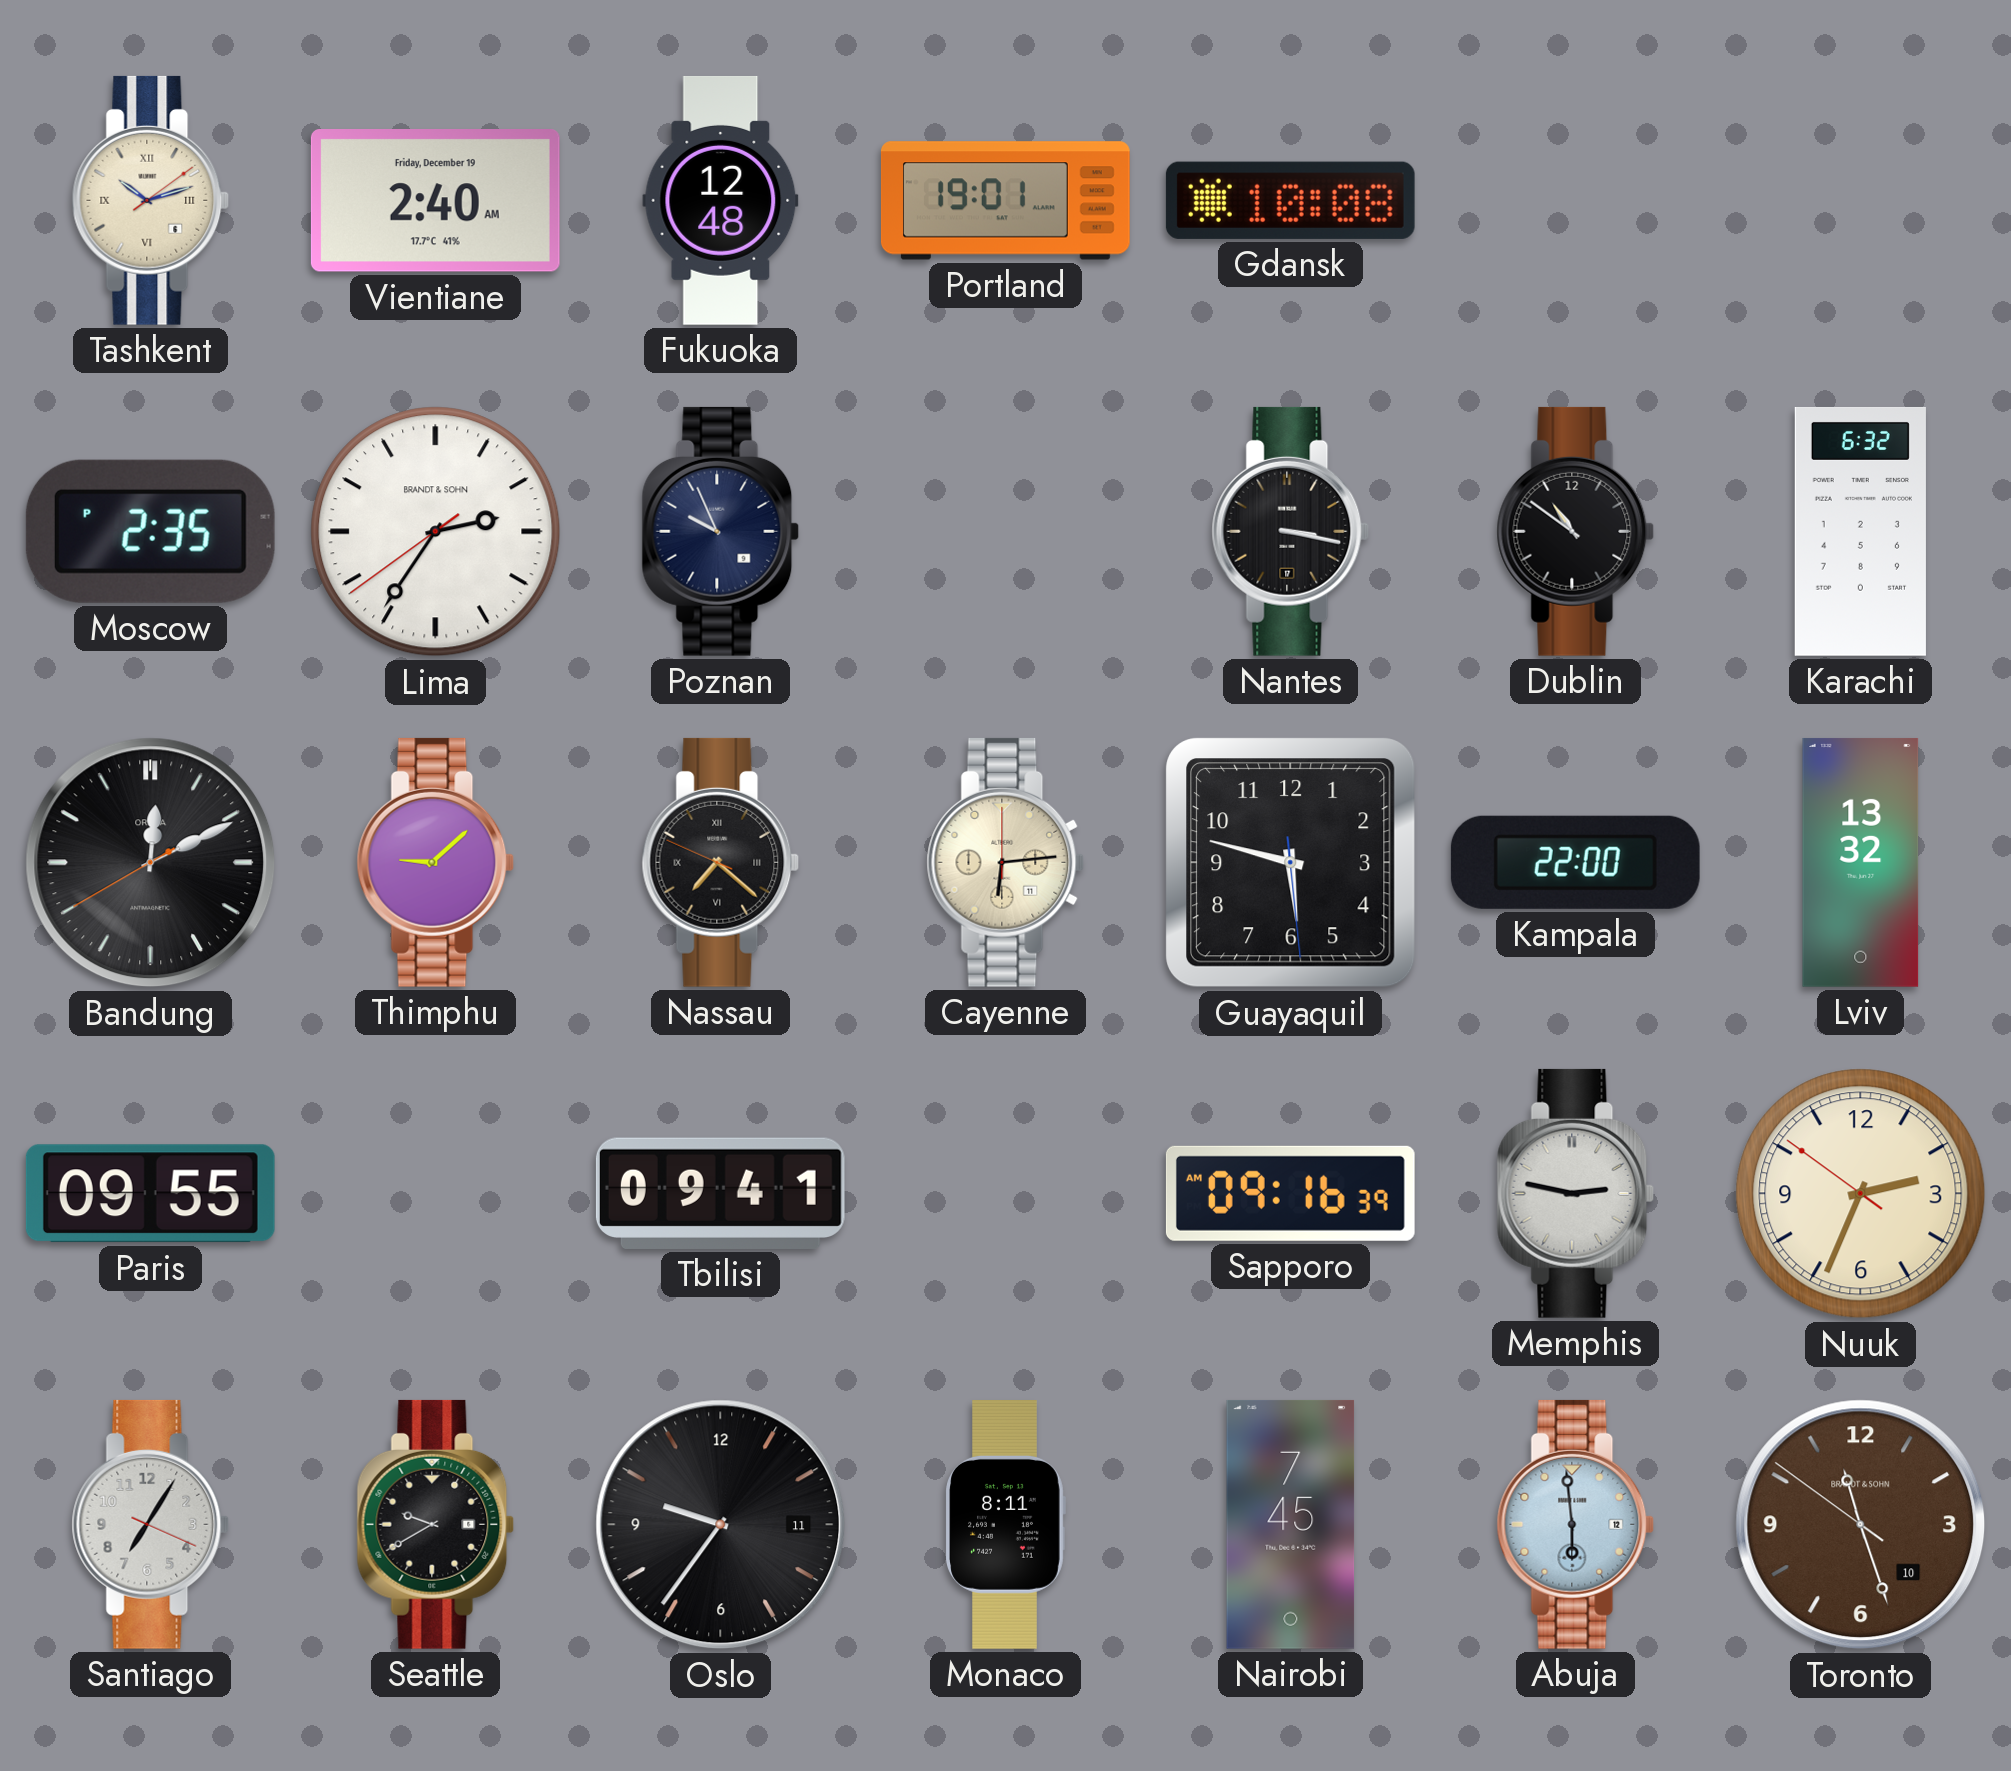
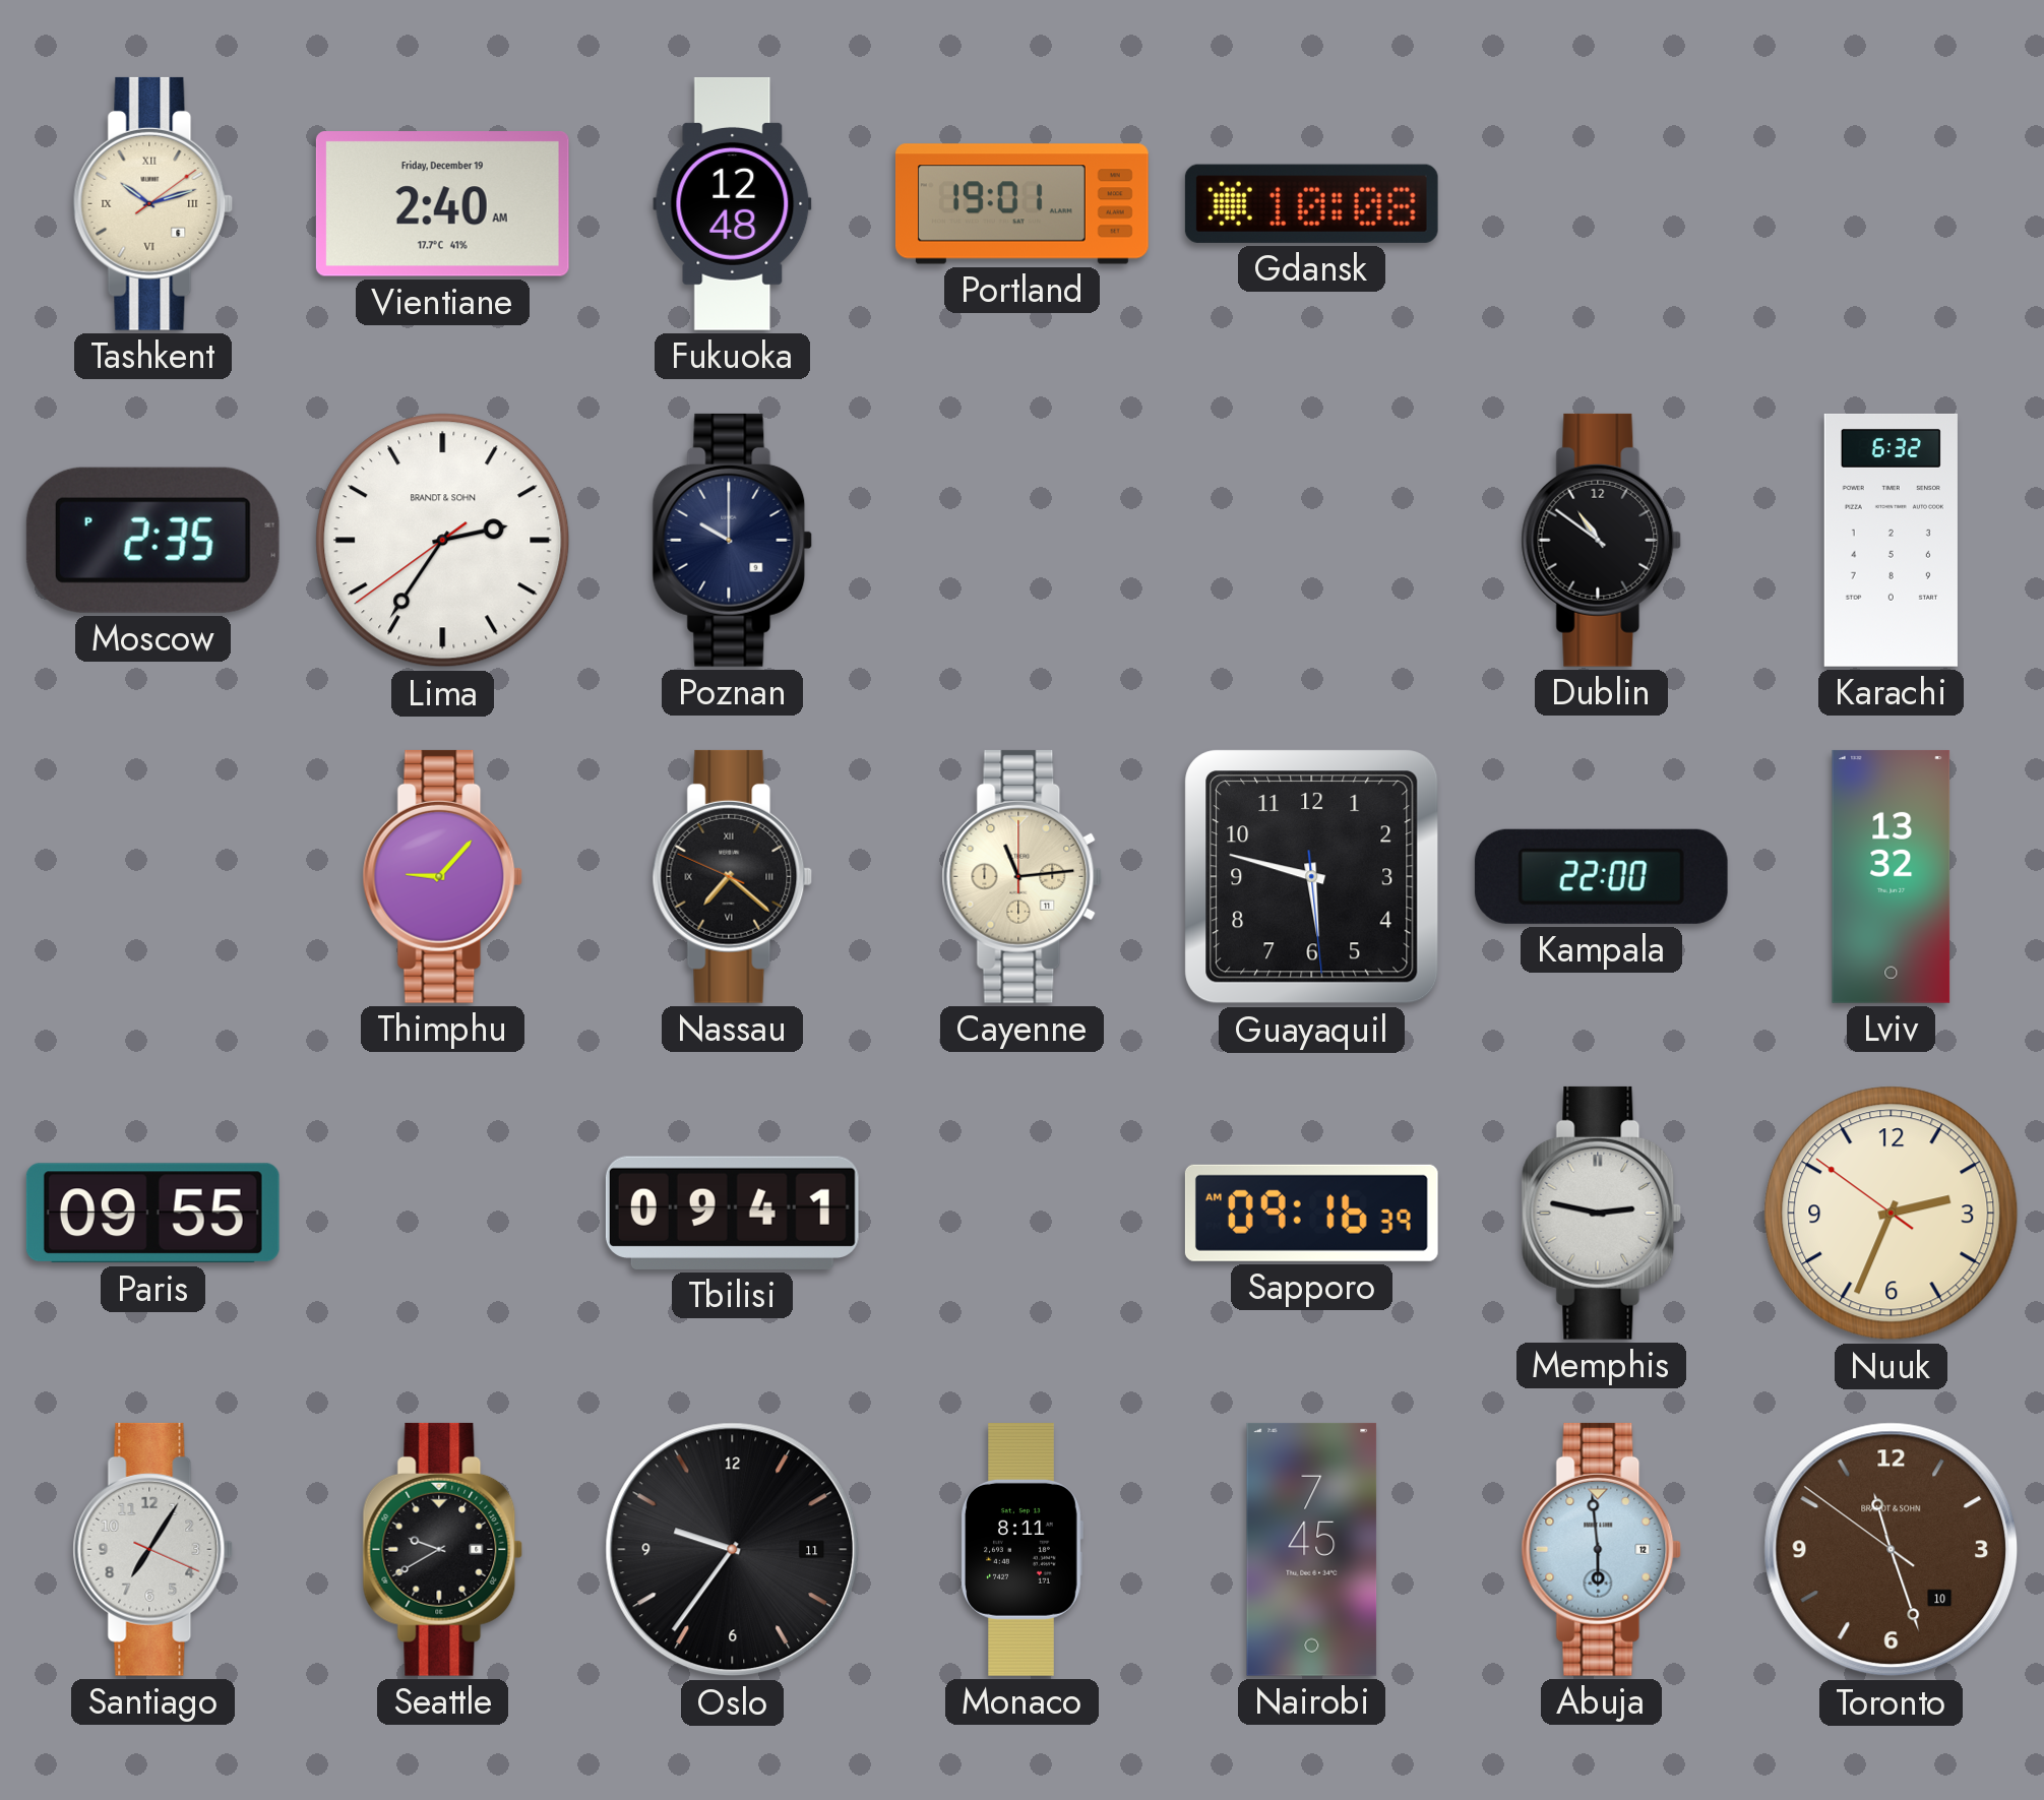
Poznan: 9:56 -> 10:00 (733, 540)
Nantes: 3:17 -> none (1291, 531)
Bandung: 12:10 -> none (151, 863)
Thimphu: 9:08 -> 9:07 (443, 876)
Cayenne: 6:14 -> 11:14 (1023, 876)
